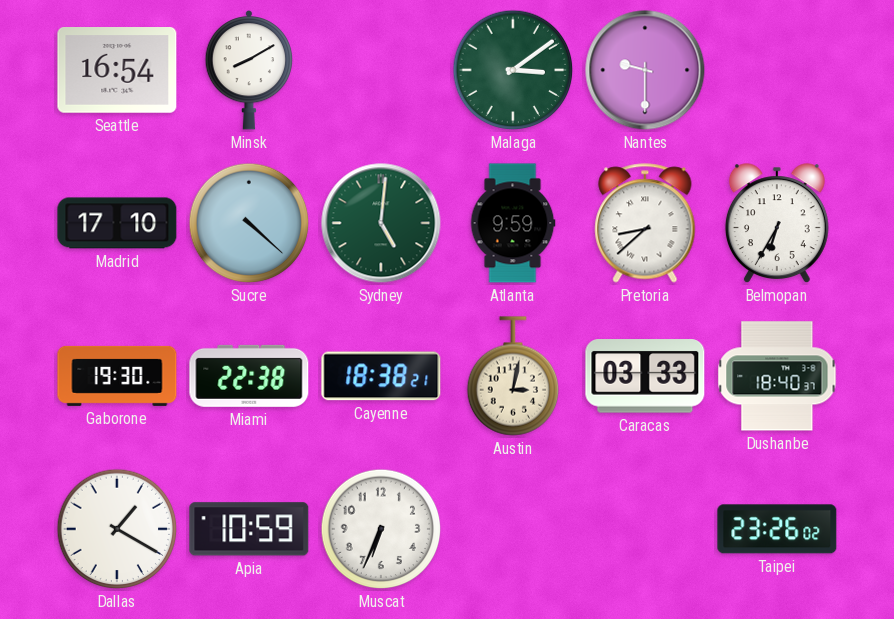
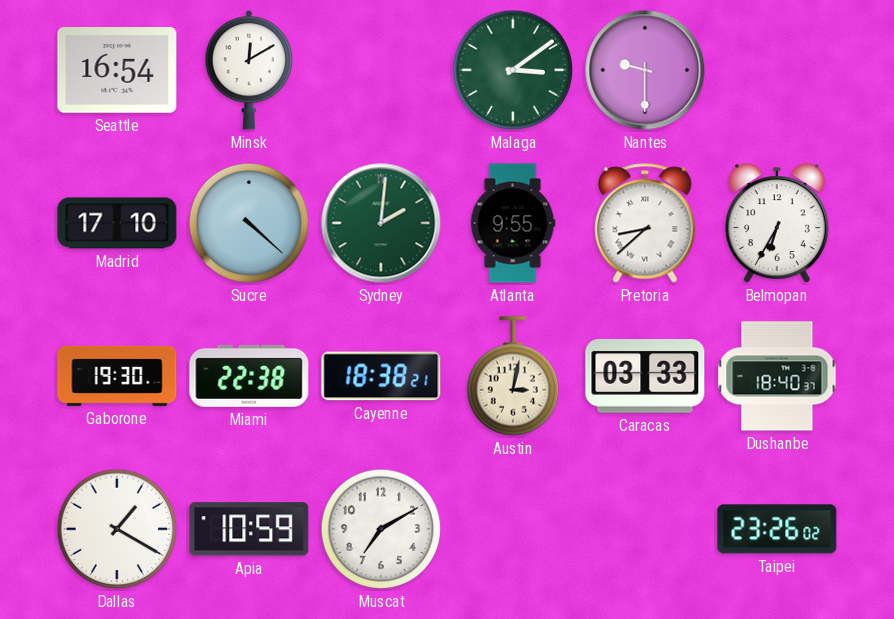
Minsk: 8:10 -> 12:10 (248, 71)
Sydney: 5:01 -> 2:01 (381, 223)
Atlanta: 9:59 -> 9:55 (513, 223)
Muscat: 6:34 -> 7:10 (381, 529)
